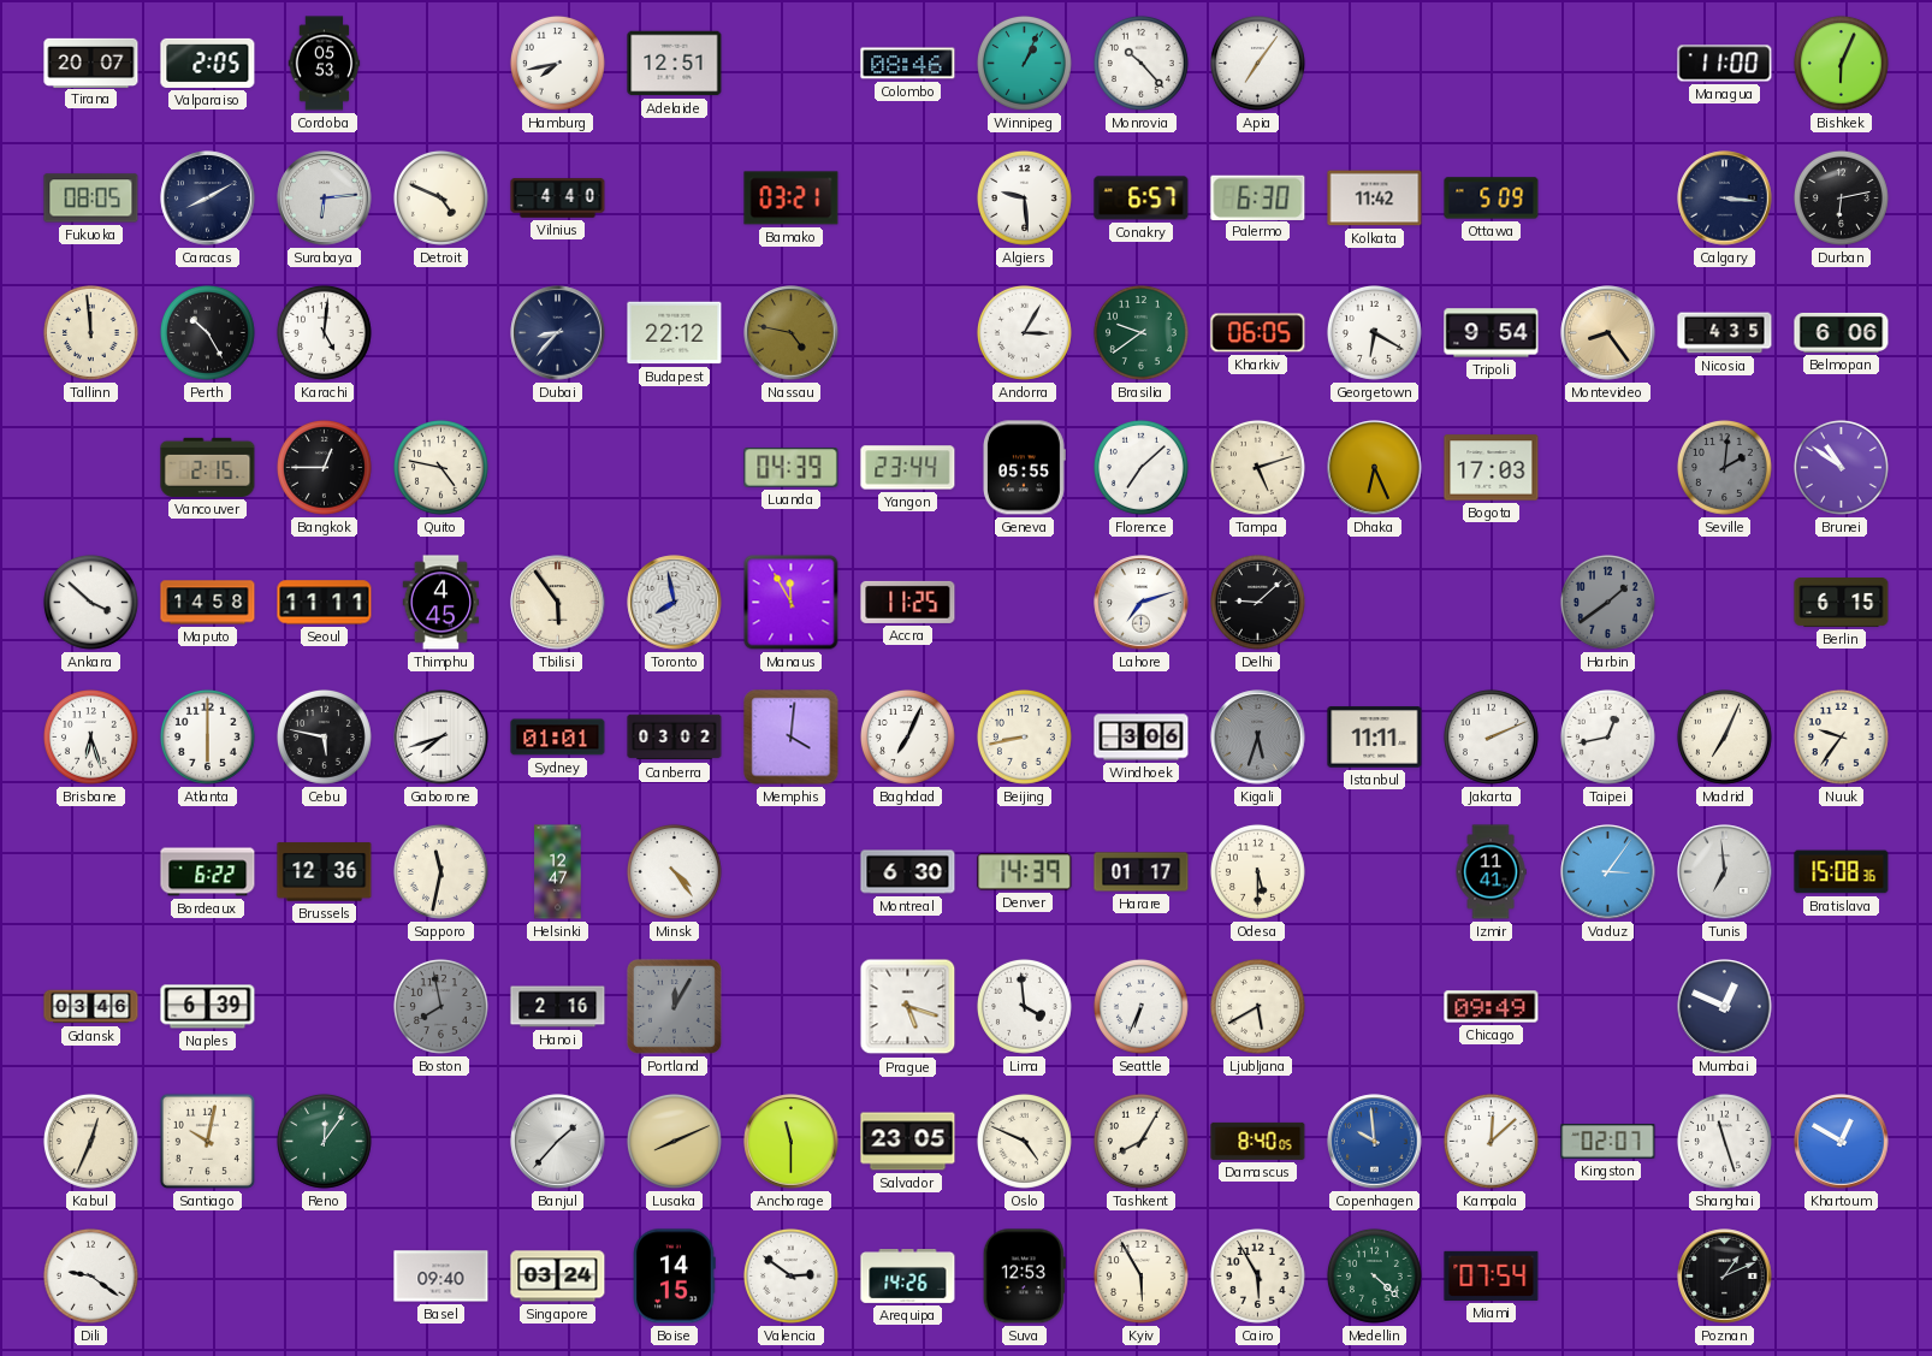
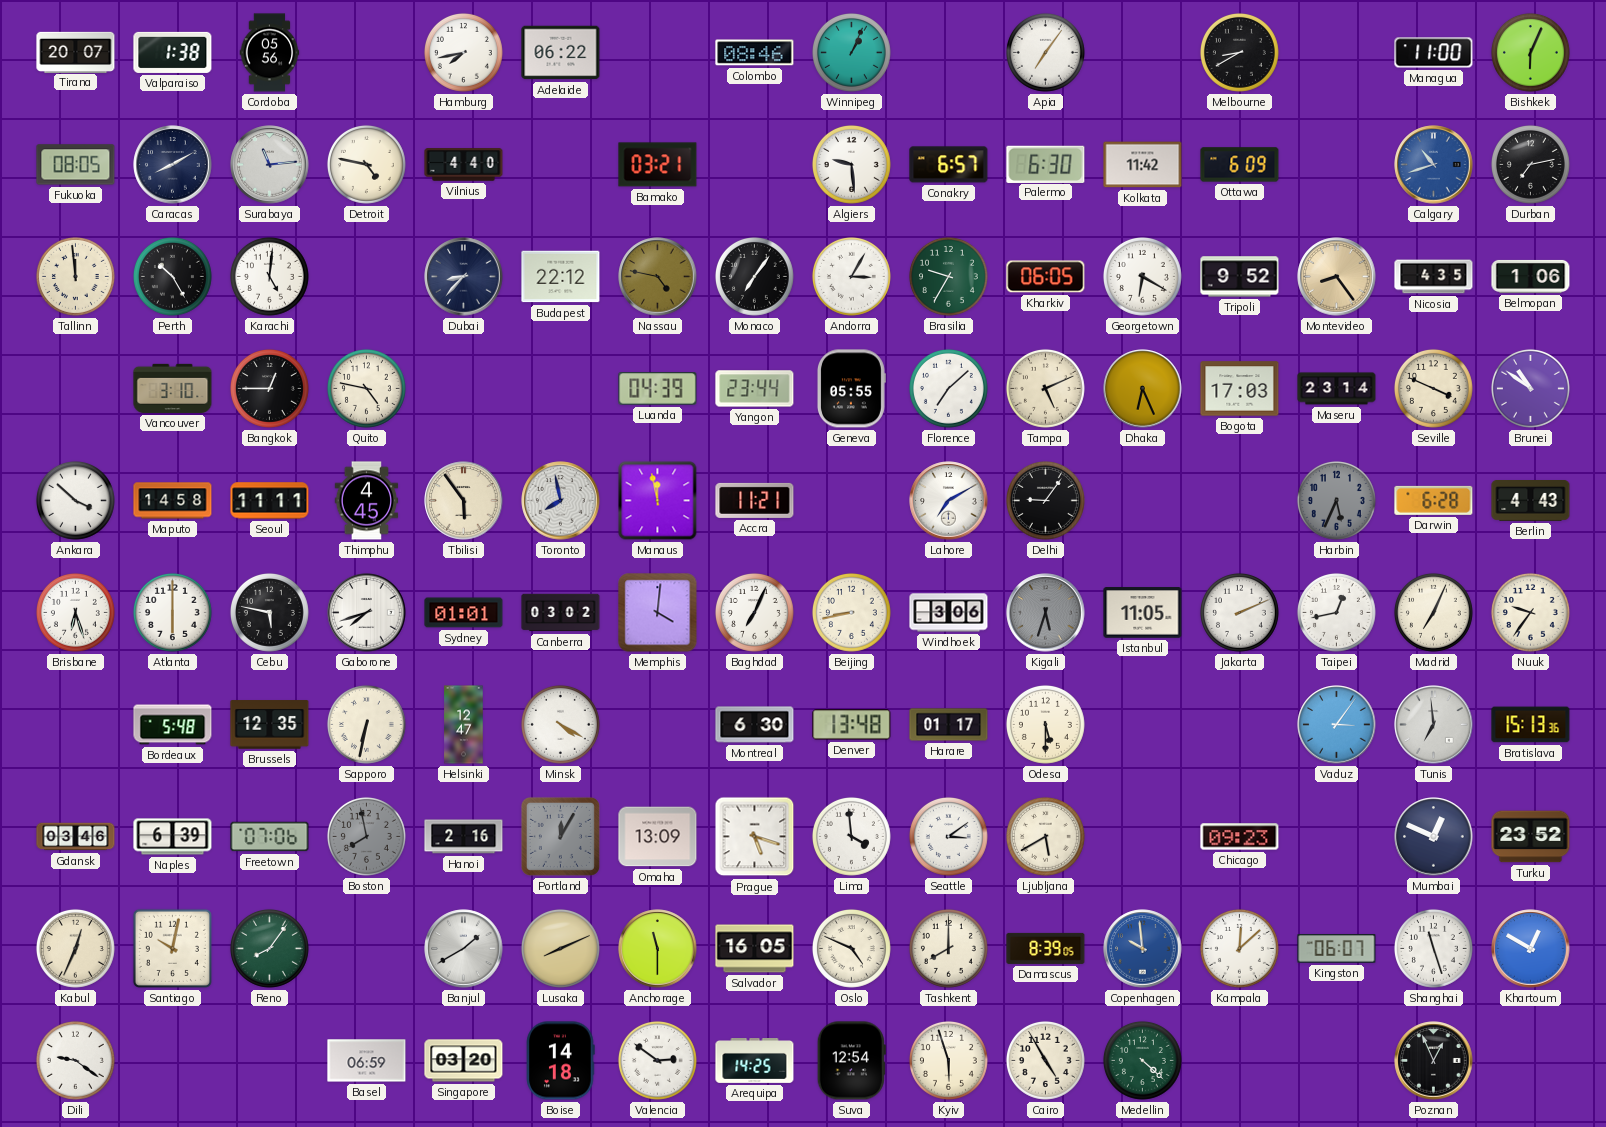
Valparaiso: 2:05 -> 1:38 (173, 52)
Cordoba: 05:53 -> 05:56 (270, 53)
Adelaide: 12:51 -> 06:22 (561, 53)
Monrovia: 10:23 -> none (1140, 63)
Melbourne: none -> 8:40 (1239, 52)
Surabaya: 6:14 -> 11:14 (270, 165)
Detroit: 4:49 -> 4:47 (366, 164)
Ottawa: 5:09 -> 6:09 (1240, 165)
Calgary: 3:16 -> 10:42 (1434, 165)
Calgary dial: navy -> blue (1434, 165)
Durban: 6:13 -> 7:13 (1530, 164)
Monaco: none -> 7:06 (754, 276)
Brasilia: 9:39 -> 9:35 (948, 276)
Tripoli: 9:54 -> 9:52 (1240, 277)
Belmopan: 6:06 -> 1:06 (1531, 276)
Vancouver: 2:15 -> 3:10 (173, 388)
Tampa: 5:12 -> 5:11 (1045, 388)
Maseru: none -> 23:14 (1337, 389)
Seville: 2:01 -> 3:49 (1433, 388)
Seville dial: grey -> cream (1433, 388)
Manaus: 11:55 -> 11:58 (658, 501)
Accra: 11:25 -> 11:21 (755, 500)
Lahore: 7:12 -> 7:10 (949, 501)
Delhi: 9:08 -> 9:06 (1045, 500)
Harbin: 1:39 -> 5:34 (1336, 500)
Darwin: none -> 6:28 (1434, 500)
Berlin: 6:15 -> 4:43 (1531, 501)
Istanbul: 11:11 -> 11:05 (1143, 613)
Bordeaux: 6:22 -> 5:48 (173, 725)
Brussels: 12:36 -> 12:35 (270, 725)
Sapporo: 11:32 -> 6:32 (366, 724)
Minsk: 4:24 -> 4:20 (560, 724)
Denver: 14:39 -> 13:48 (852, 725)
Izmir: 11:41 -> none (1491, 872)
Bratislava: 15:08 -> 15:13 (1531, 725)
Freetown: none -> 07:06 (270, 837)
Omaha: none -> 13:09 (658, 837)
Seattle: 6:34 -> 3:09 (948, 836)
Chicago: 09:49 -> 09:23 (1240, 837)
Turku: none -> 23:52 (1531, 837)
Reno: 12:06 -> 8:06 (269, 948)
Banjul: 1:37 -> 1:40 (464, 949)
Salvador: 23:05 -> 16:05 (755, 949)
Tashkent: 8:05 -> 8:00 (948, 948)
Damascus: 8:40 -> 8:39 (1046, 948)
Kingston: 02:07 -> 06:07 (1337, 949)
Basel: 09:40 -> 06:59 (367, 1061)
Singapore: 03:24 -> 03:20 (464, 1061)
Boise: 14:15 -> 14:18 (560, 1061)
Arequipa: 14:26 -> 14:25 (755, 1061)
Suva: 12:53 -> 12:54 (851, 1061)
Kyiv: 5:55 -> 5:57 (948, 1060)
Cairo: 5:55 -> 4:55 (1045, 1060)
Miami: 07:54 -> none (1492, 1275)
Poznan: 1:11 -> 12:56 (1434, 1061)
